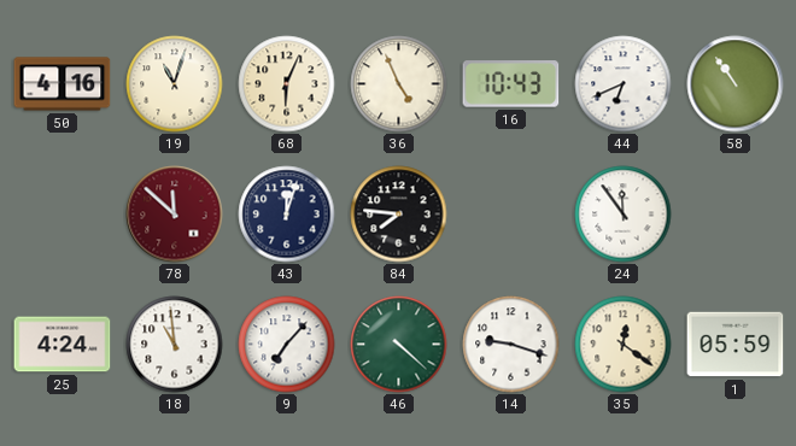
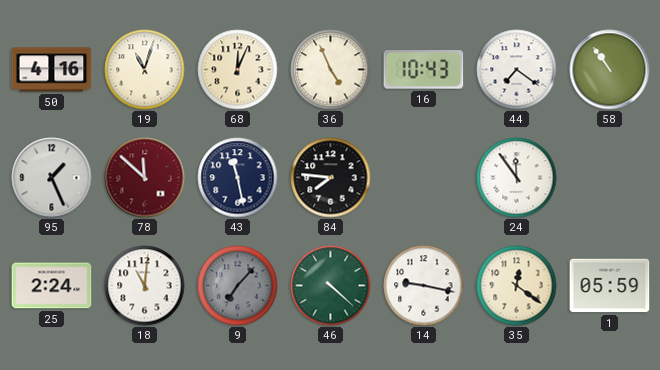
68: 6:04 -> 12:04 (238, 70)
44: 6:41 -> 7:21 (517, 70)
95: none -> 1:26 (52, 178)
43: 12:03 -> 11:28 (238, 178)
25: 4:24 -> 2:24 (52, 286)
18: 10:59 -> 11:01 (145, 286)
9 dial: white -> grey (238, 286)
14: 9:18 -> 9:17 (424, 286)
